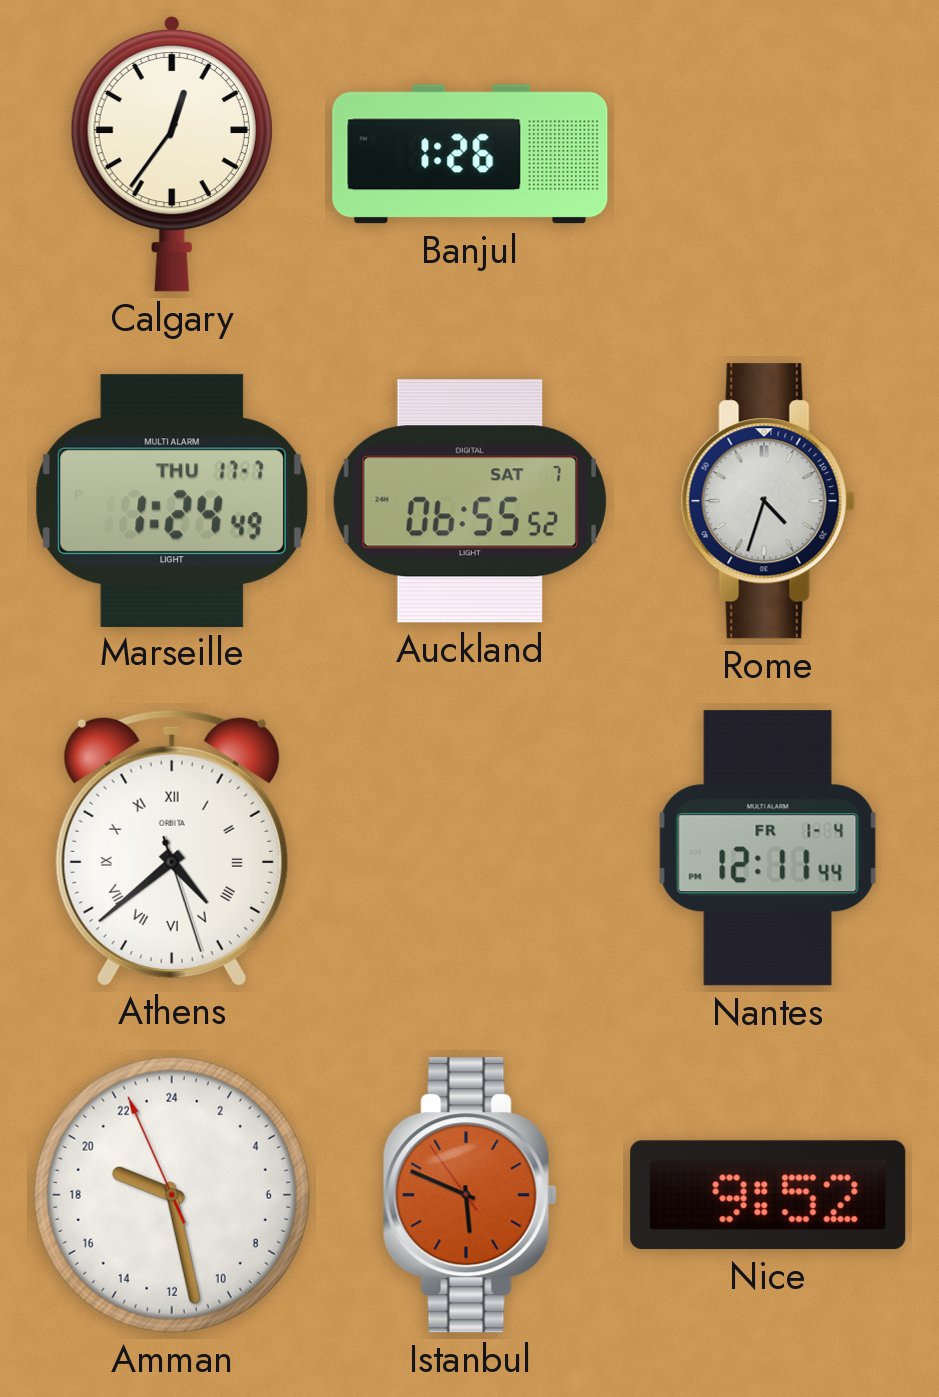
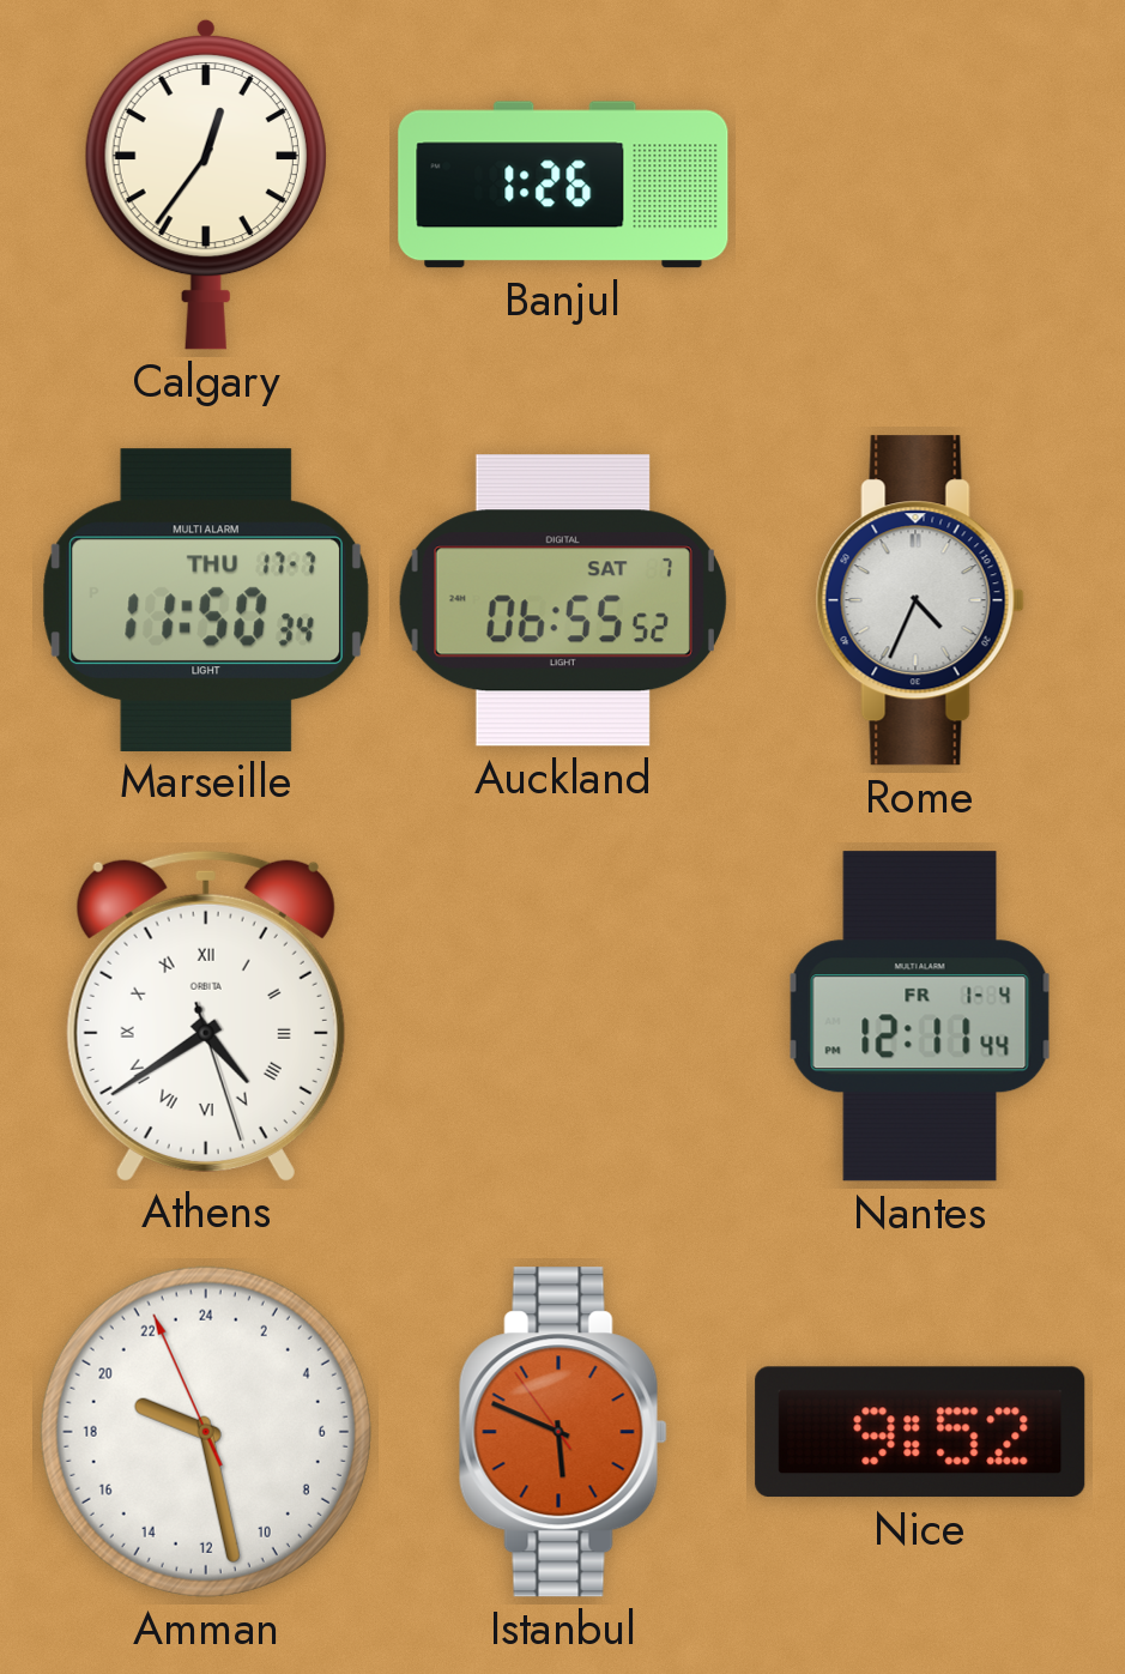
Marseille: 1:24 -> 11:50 (206, 599)
Rome: 4:33 -> 4:34 (920, 600)
Athens: 4:38 -> 4:39 (206, 1015)
